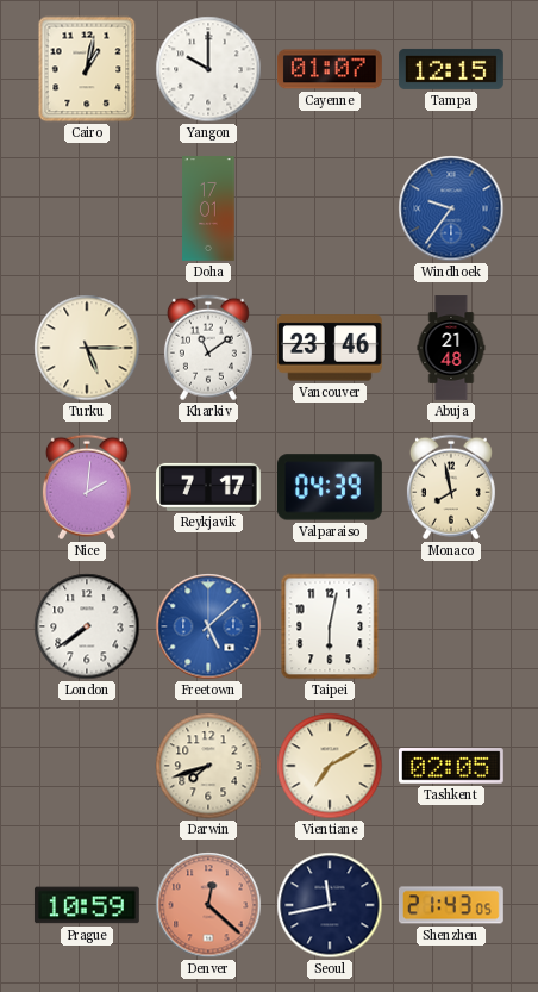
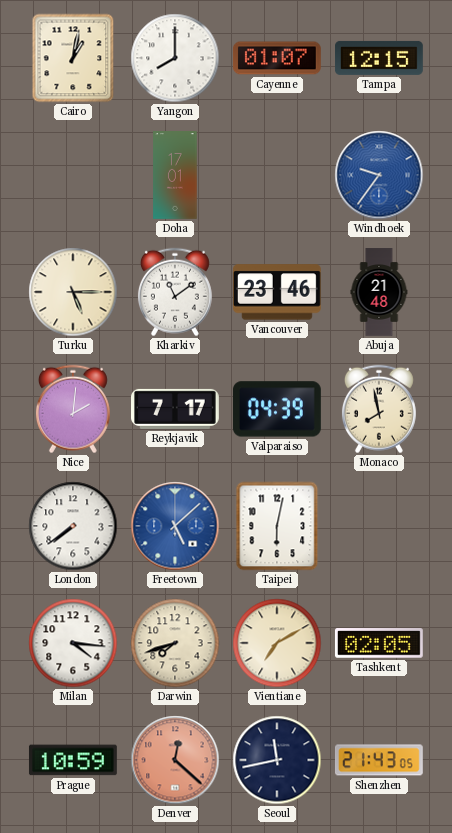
Yangon: 10:00 -> 8:00 (175, 58)
Milan: none -> 4:16 (73, 643)
